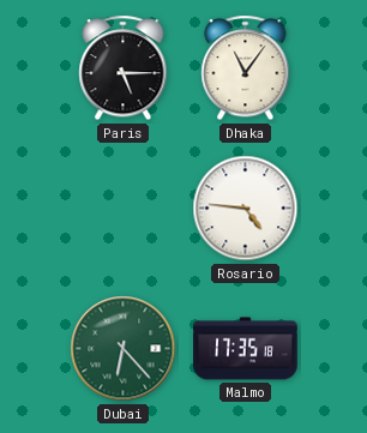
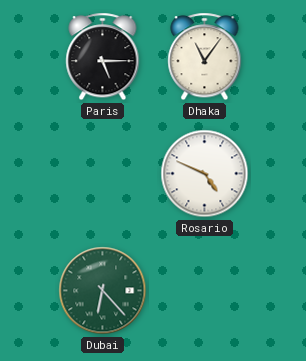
Rosario: 4:46 -> 4:49 (205, 174)
Malmo: 17:35 -> none (246, 349)
